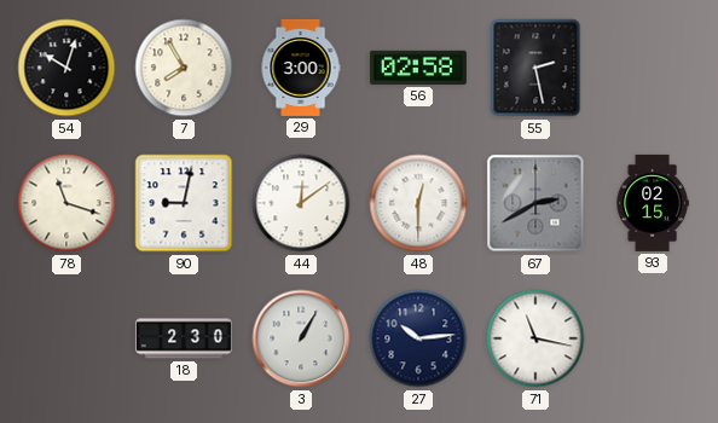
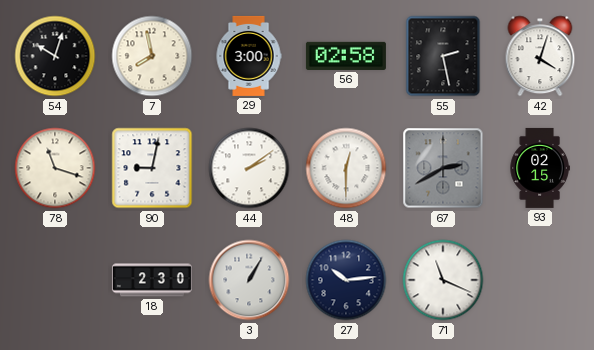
7: 7:55 -> 7:58 (152, 56)
42: none -> 4:03 (540, 56)
44: 12:09 -> 2:09 (249, 168)
71: 11:17 -> 11:19 (443, 280)
